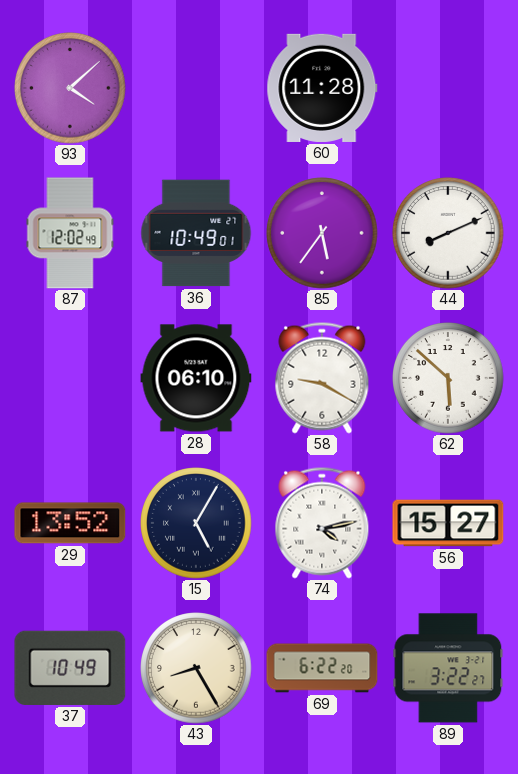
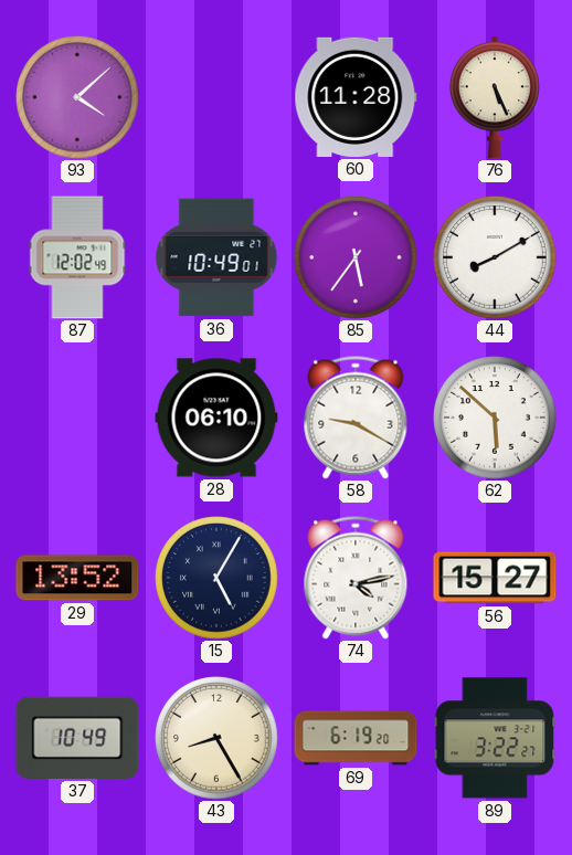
76: none -> 5:26 (495, 97)
44: 8:11 -> 8:10 (495, 257)
69: 6:22 -> 6:19 (356, 738)
